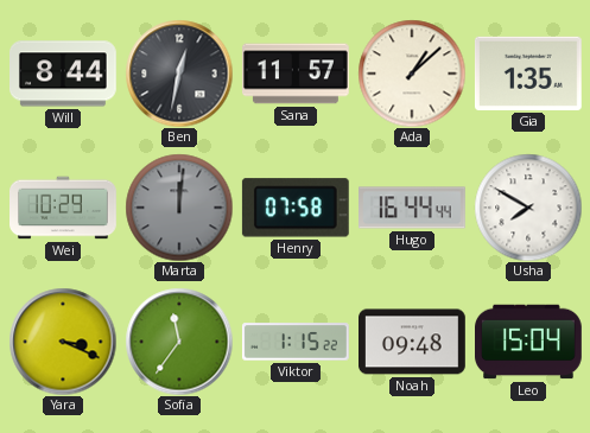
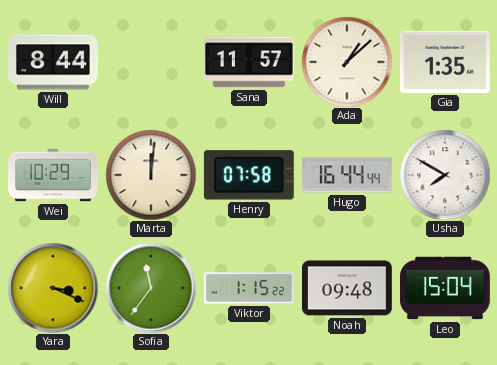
Ben: 12:32 -> none (179, 74)
Marta dial: grey -> cream (151, 175)
